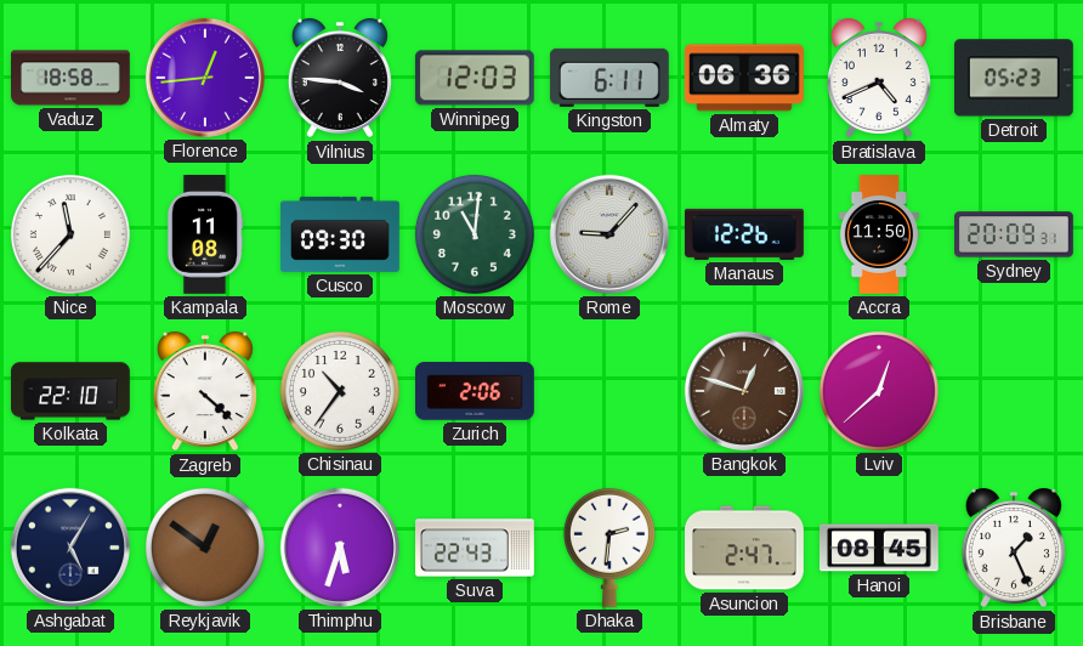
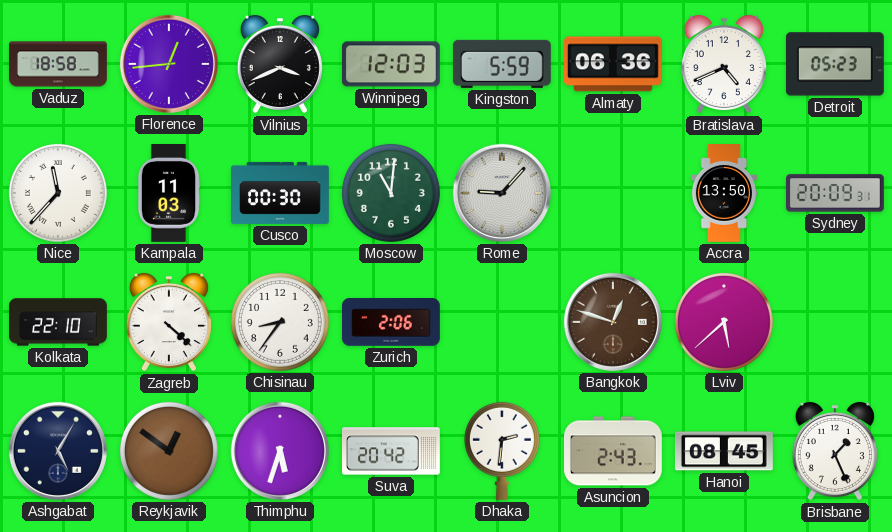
Vilnius: 3:46 -> 3:41 (280, 64)
Kingston: 6:11 -> 5:59 (502, 64)
Kampala: 11:08 -> 11:03 (169, 194)
Cusco: 09:30 -> 00:30 (281, 193)
Manaus: 12:26 -> none (744, 234)
Accra: 11:50 -> 13:50 (724, 194)
Chisinau: 10:36 -> 8:36 (280, 322)
Lviv: 12:38 -> 5:38 (724, 322)
Suva: 22:43 -> 20:42 (392, 451)
Asuncion: 2:47 -> 2:43 (614, 451)
